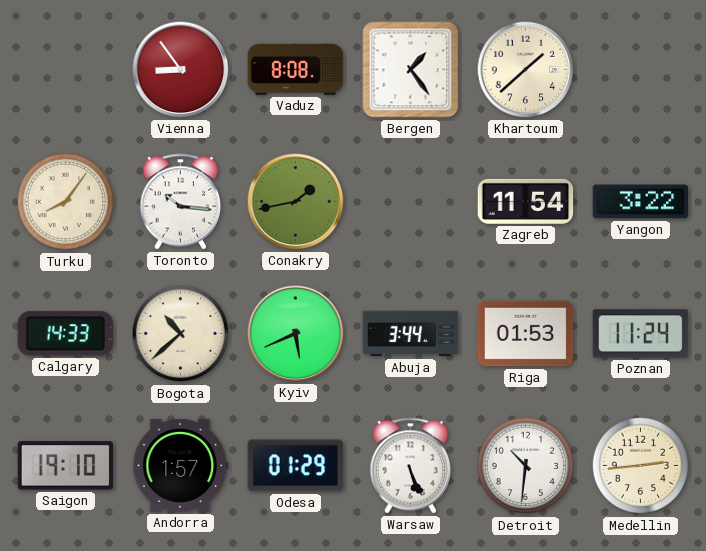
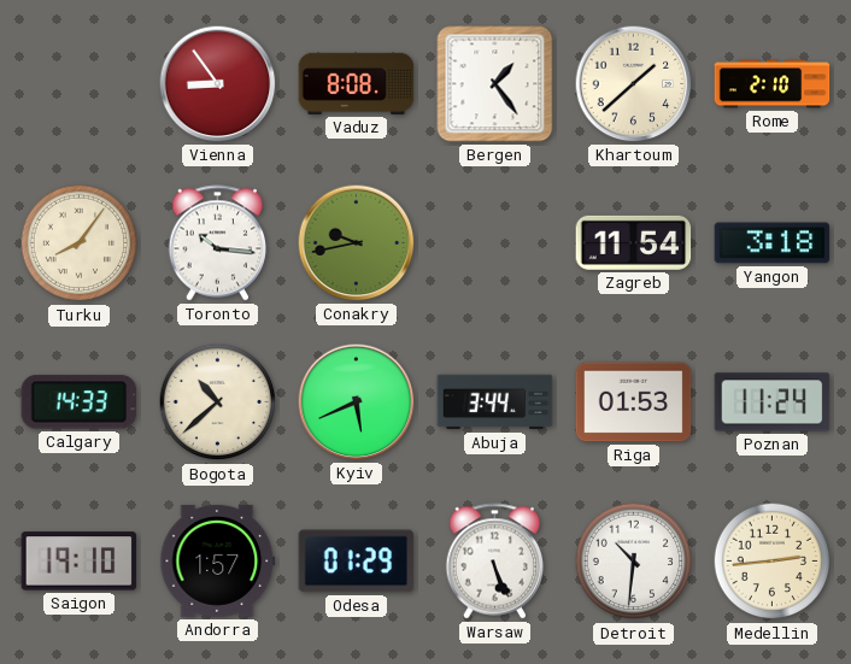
Rome: none -> 2:10 (773, 84)
Conakry: 1:43 -> 9:43 (357, 243)
Yangon: 3:22 -> 3:18 (773, 243)
